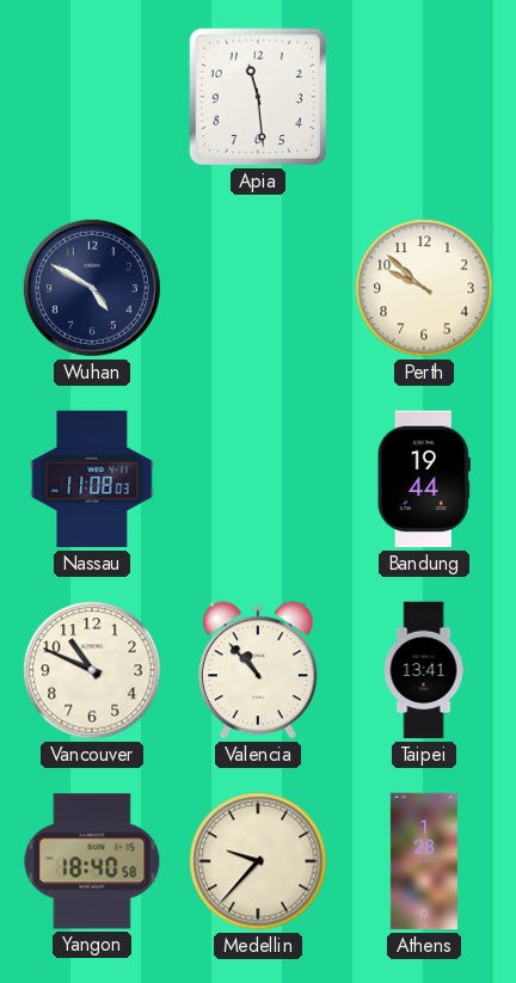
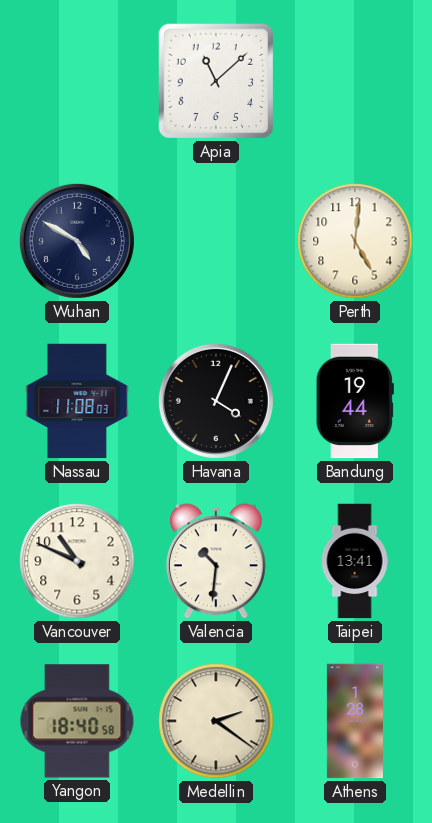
Apia: 11:29 -> 11:08 (216, 81)
Perth: 9:52 -> 5:01 (355, 241)
Havana: none -> 4:04 (216, 401)
Valencia: 10:53 -> 10:31 (216, 561)
Medellin: 9:37 -> 2:21 (216, 721)
